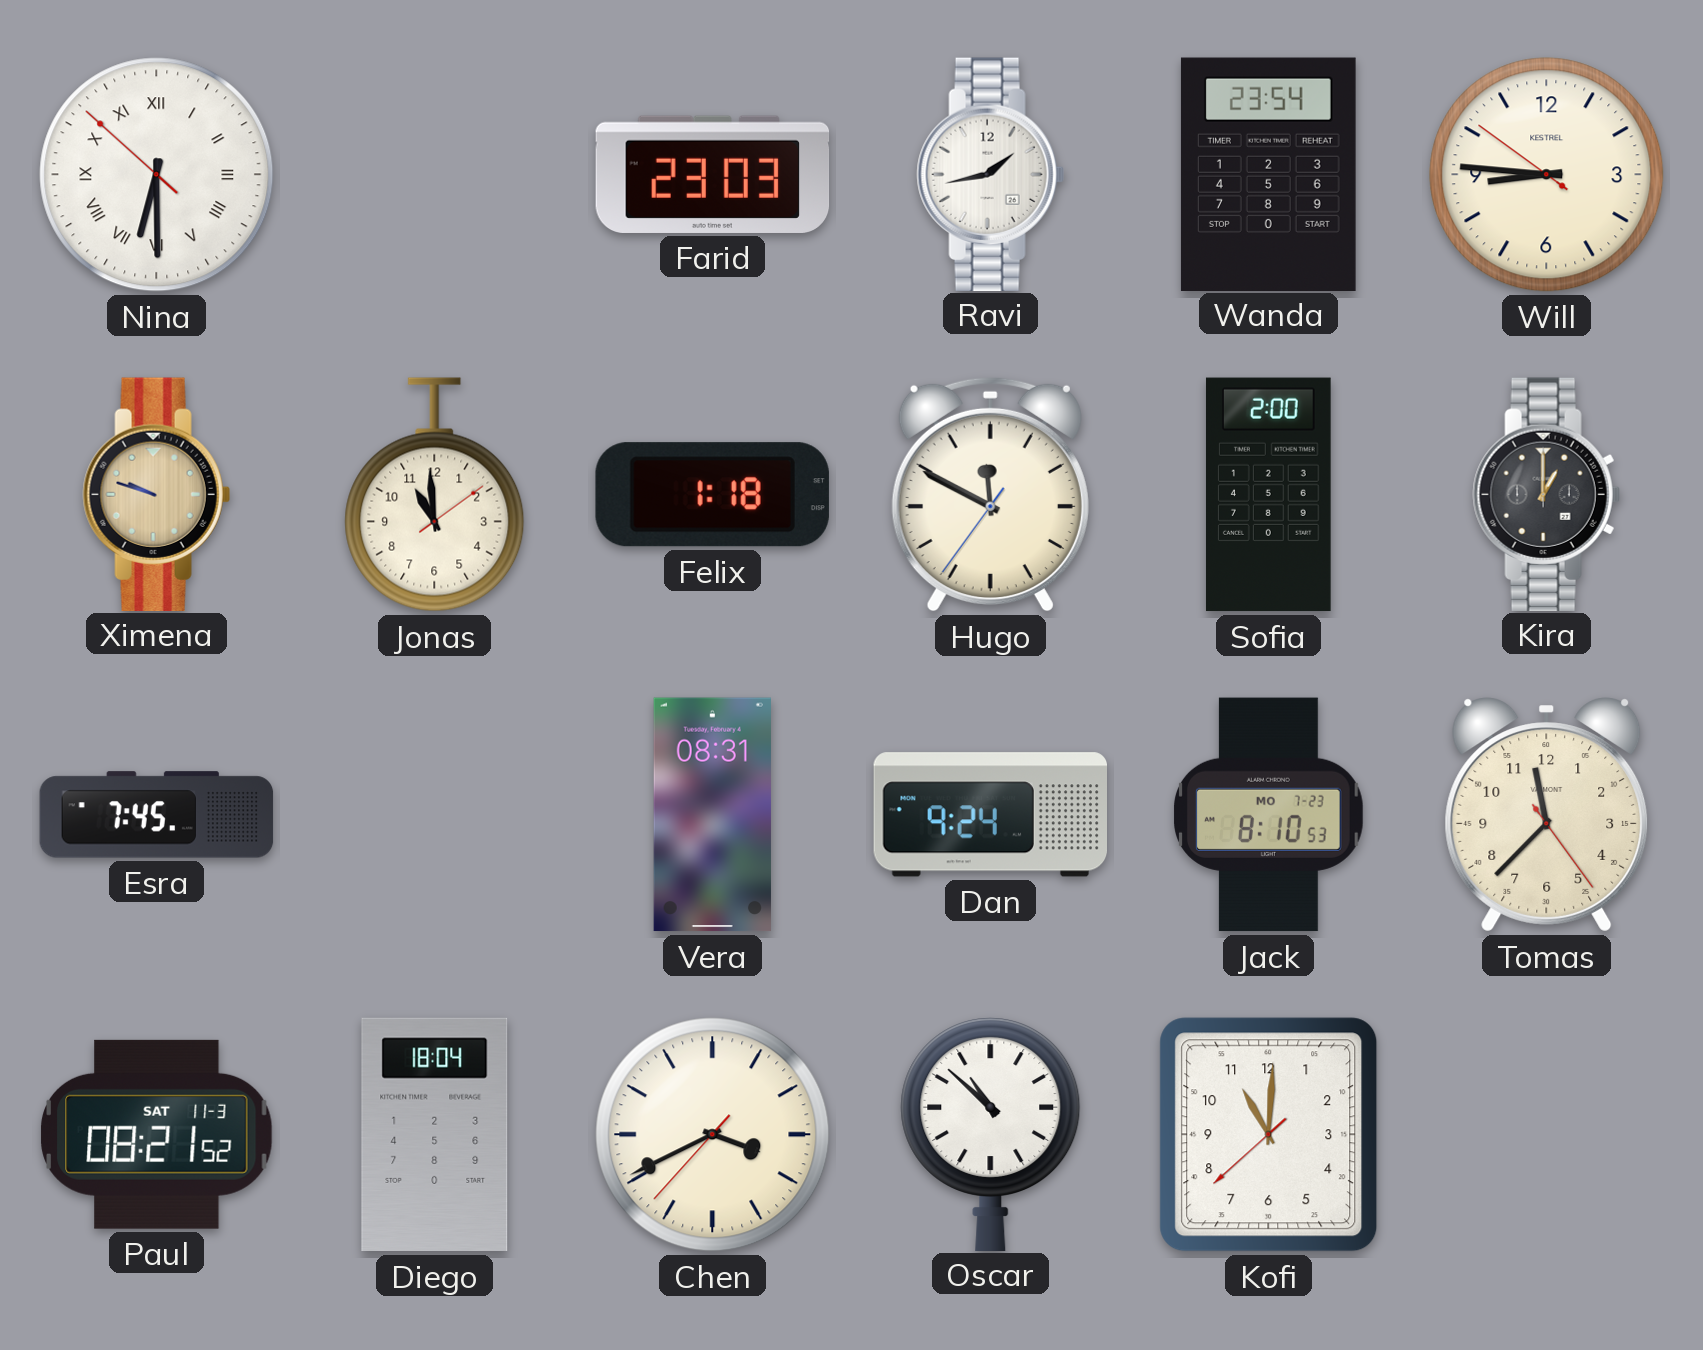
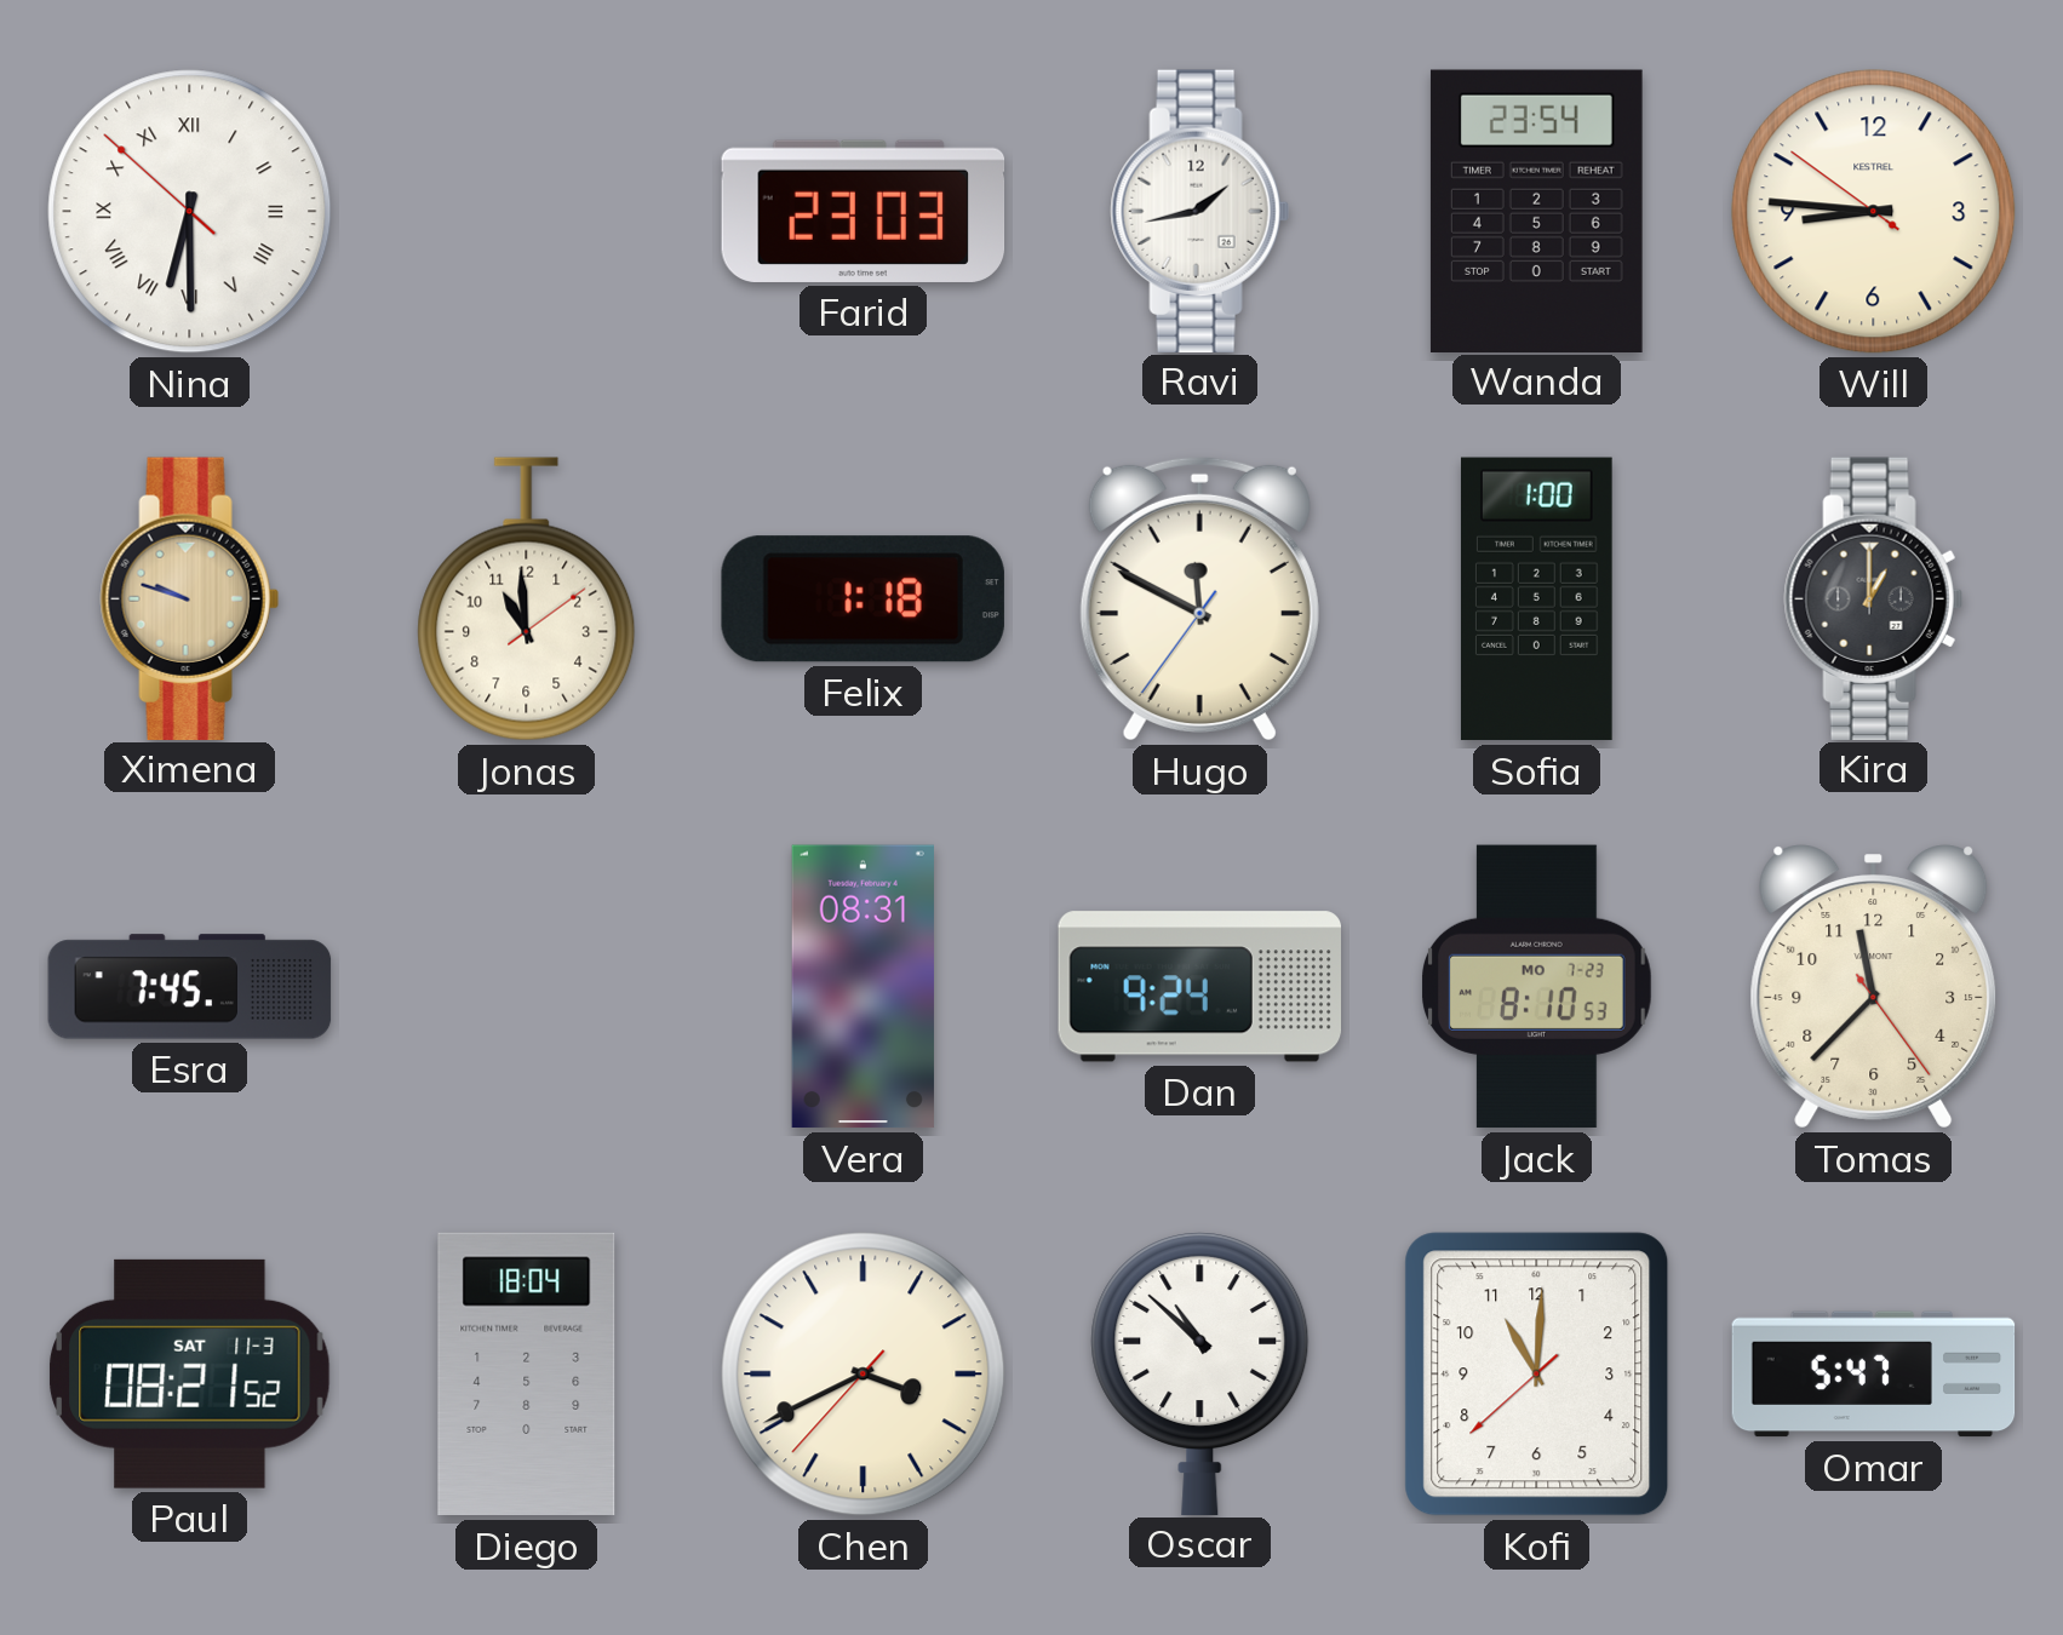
Sofia: 2:00 -> 1:00 (1536, 599)
Omar: none -> 5:47 (1874, 1375)
